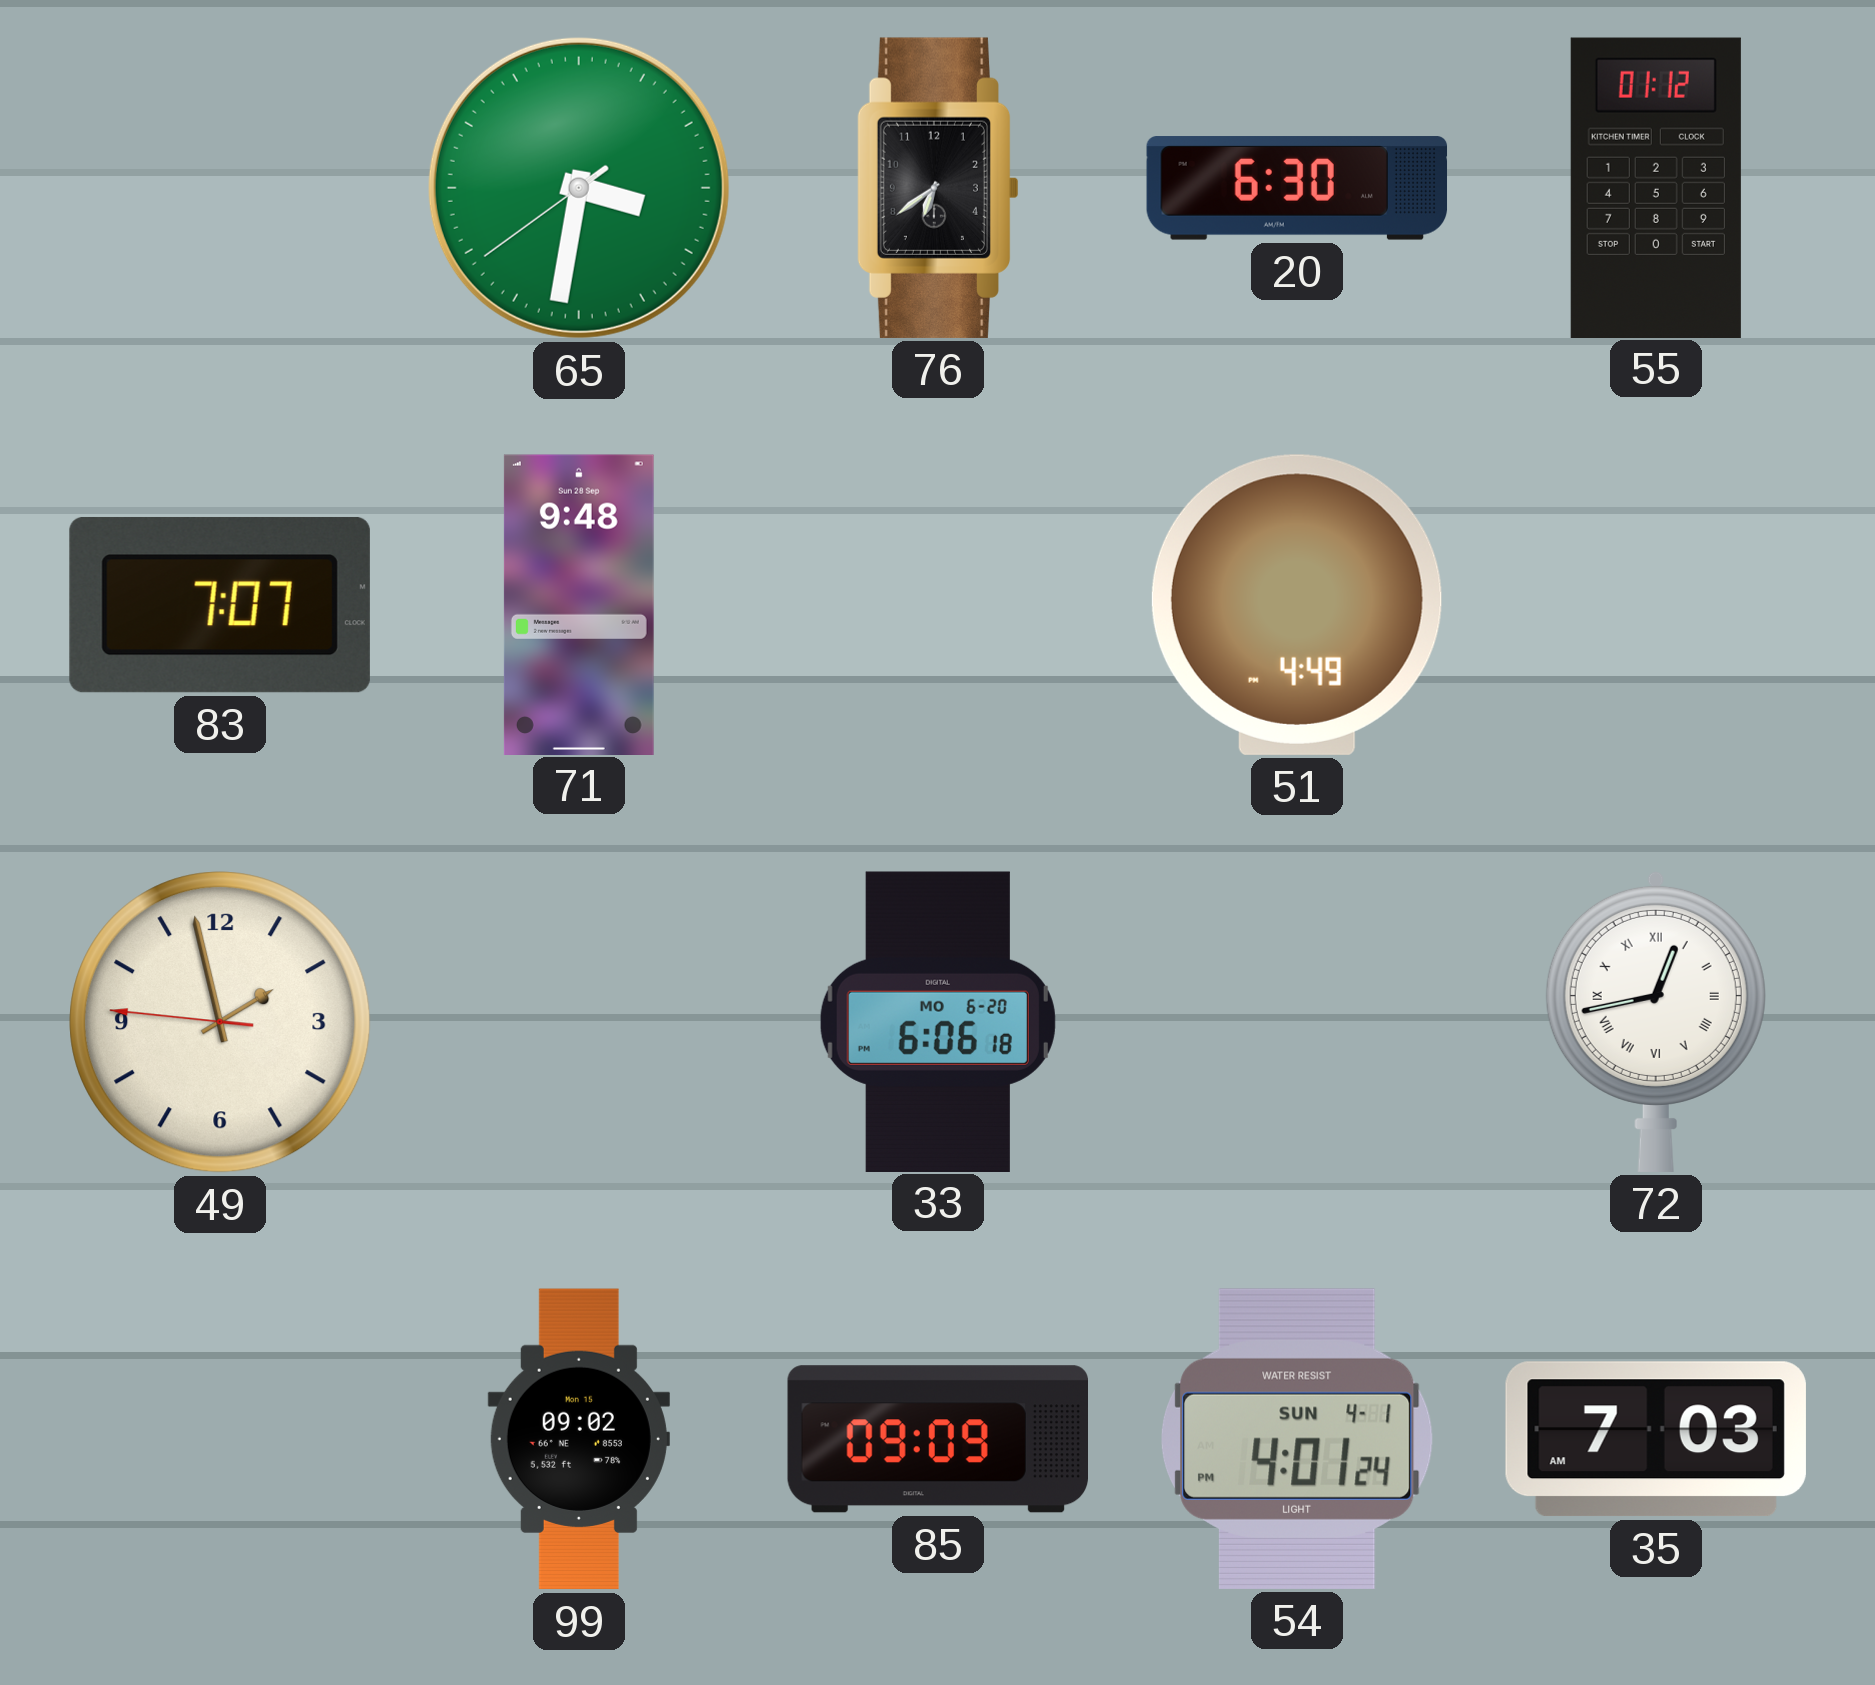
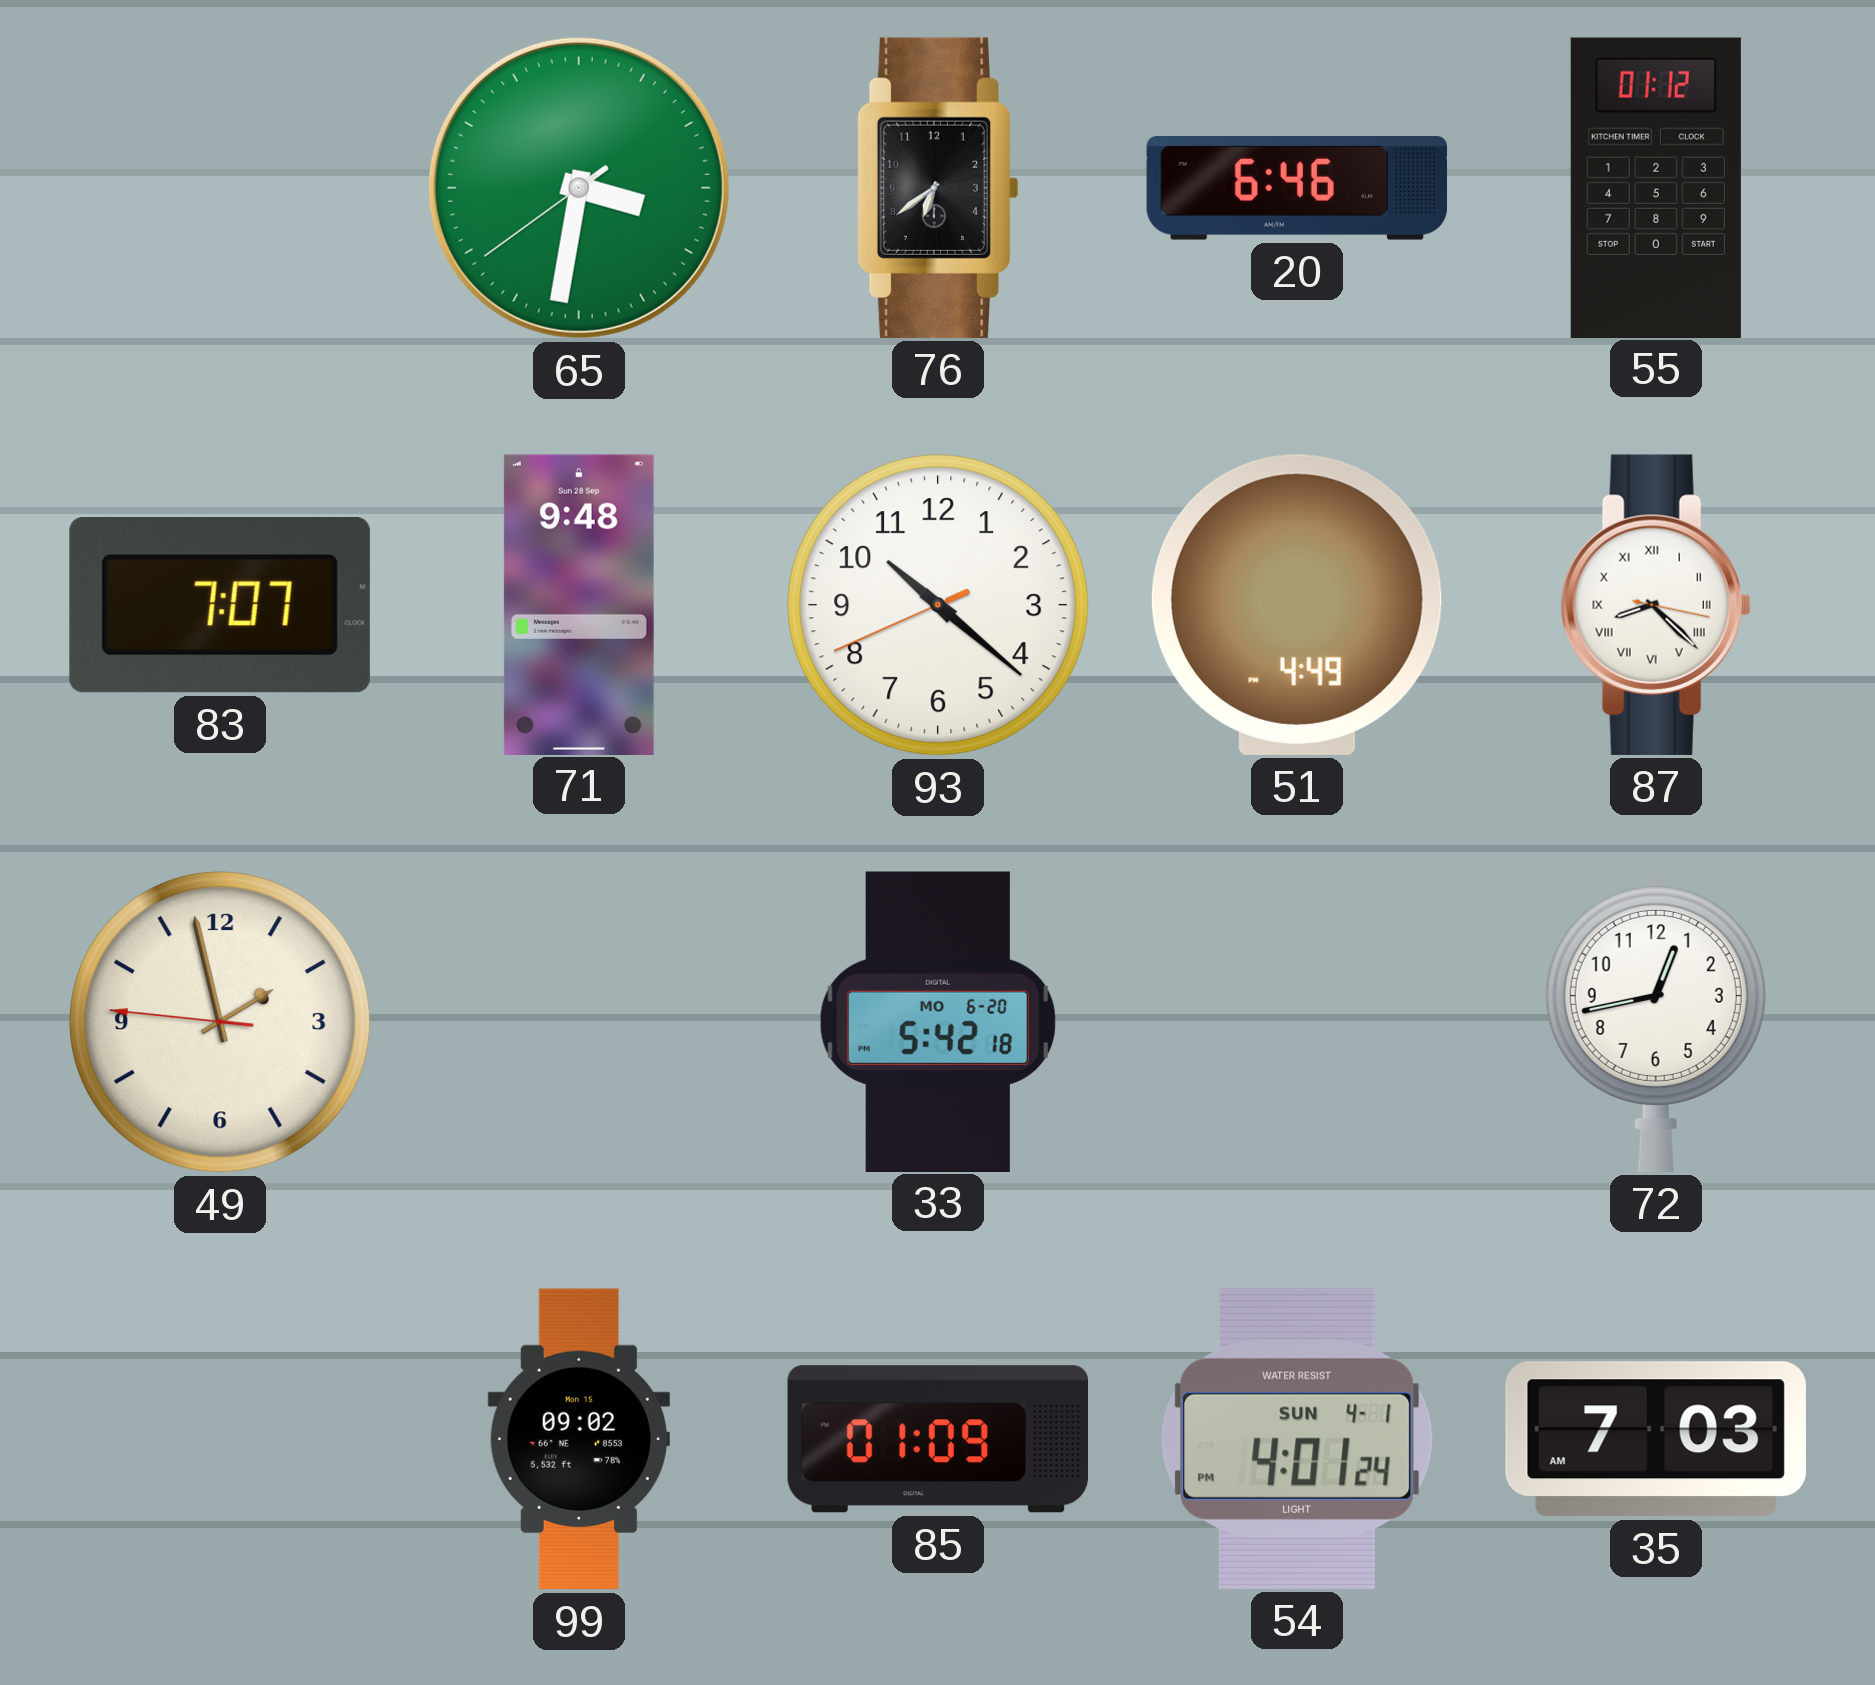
20: 6:30 -> 6:46 (1297, 188)
93: none -> 10:21 (938, 605)
87: none -> 8:22 (1656, 605)
33: 6:06 -> 5:42 (938, 1021)
72 numerals: Roman -> Arabic (1656, 1021)
85: 09:09 -> 01:09 (938, 1439)
